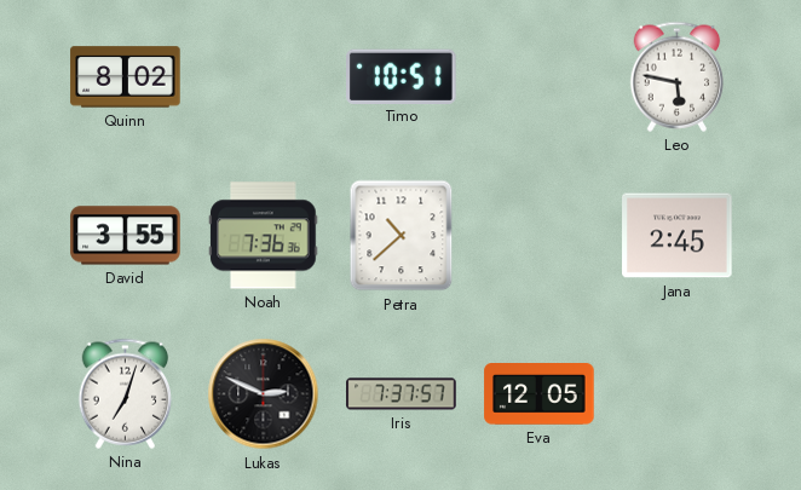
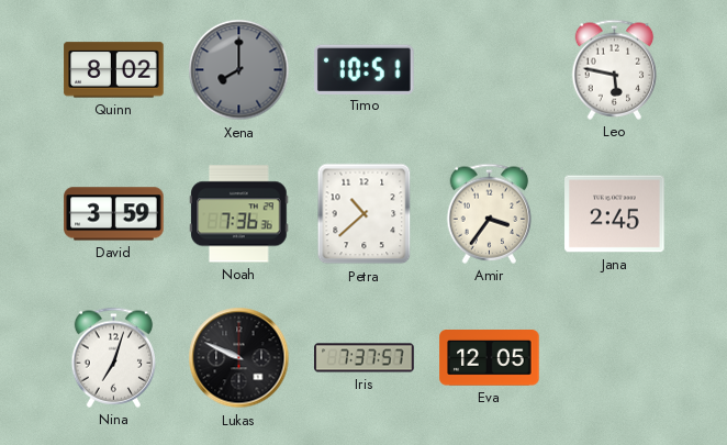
Xena: none -> 8:00 (239, 70)
David: 3:55 -> 3:59 (114, 214)
Amir: none -> 3:36 (490, 213)
Lukas: 2:49 -> 9:49 (239, 358)
